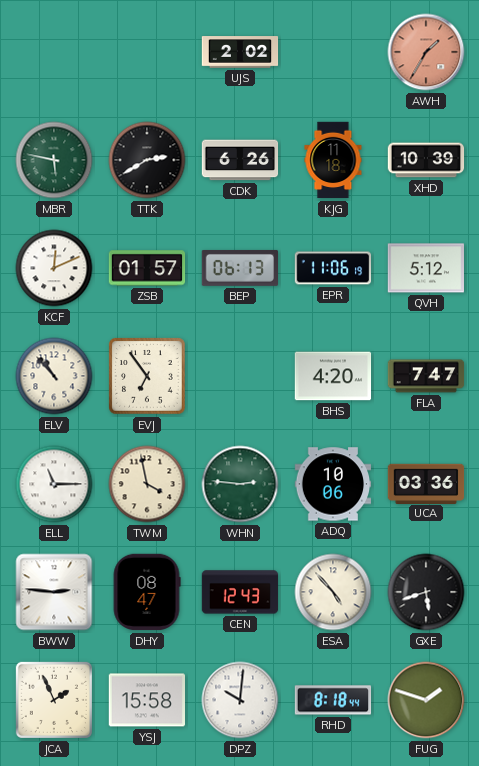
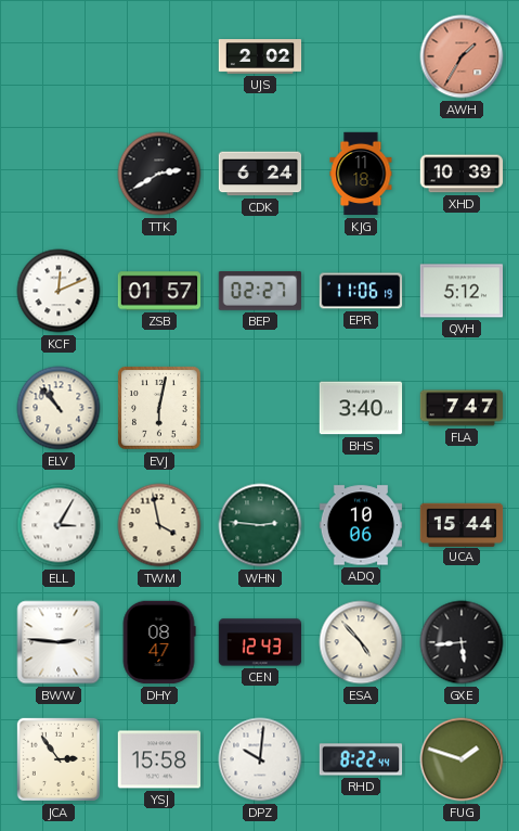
MBR: 5:47 -> none (54, 160)
CDK: 6:26 -> 6:24 (260, 174)
BEP: 06:13 -> 02:27 (259, 291)
EVJ: 6:54 -> 6:02 (159, 408)
BHS: 4:20 -> 3:40 (361, 408)
ELL: 11:15 -> 3:05 (59, 525)
UCA: 03:36 -> 15:44 (462, 524)
GXE: 5:42 -> 5:44 (462, 642)
JCA: 1:56 -> 2:54 (59, 759)
RHD: 8:18 -> 8:22 (361, 759)
